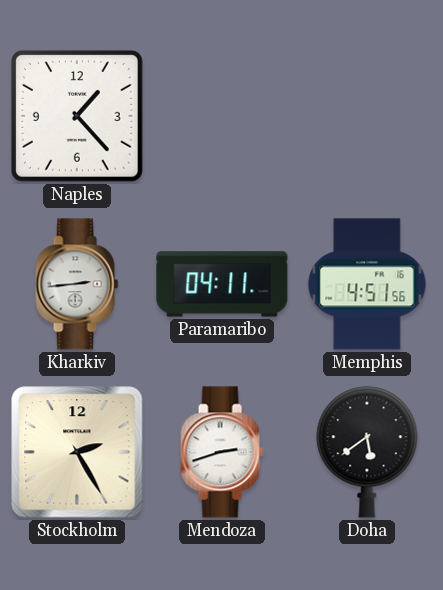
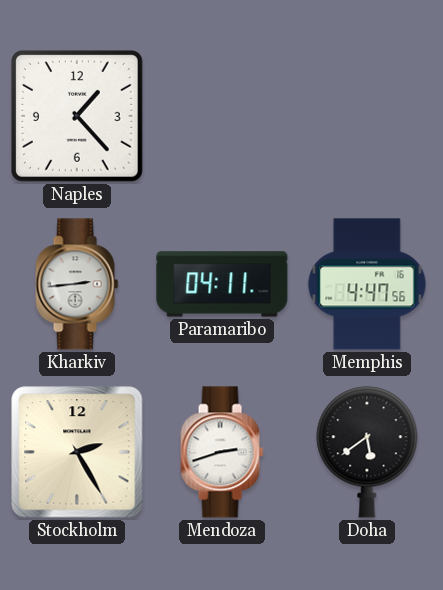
Memphis: 4:51 -> 4:47 (367, 284)
